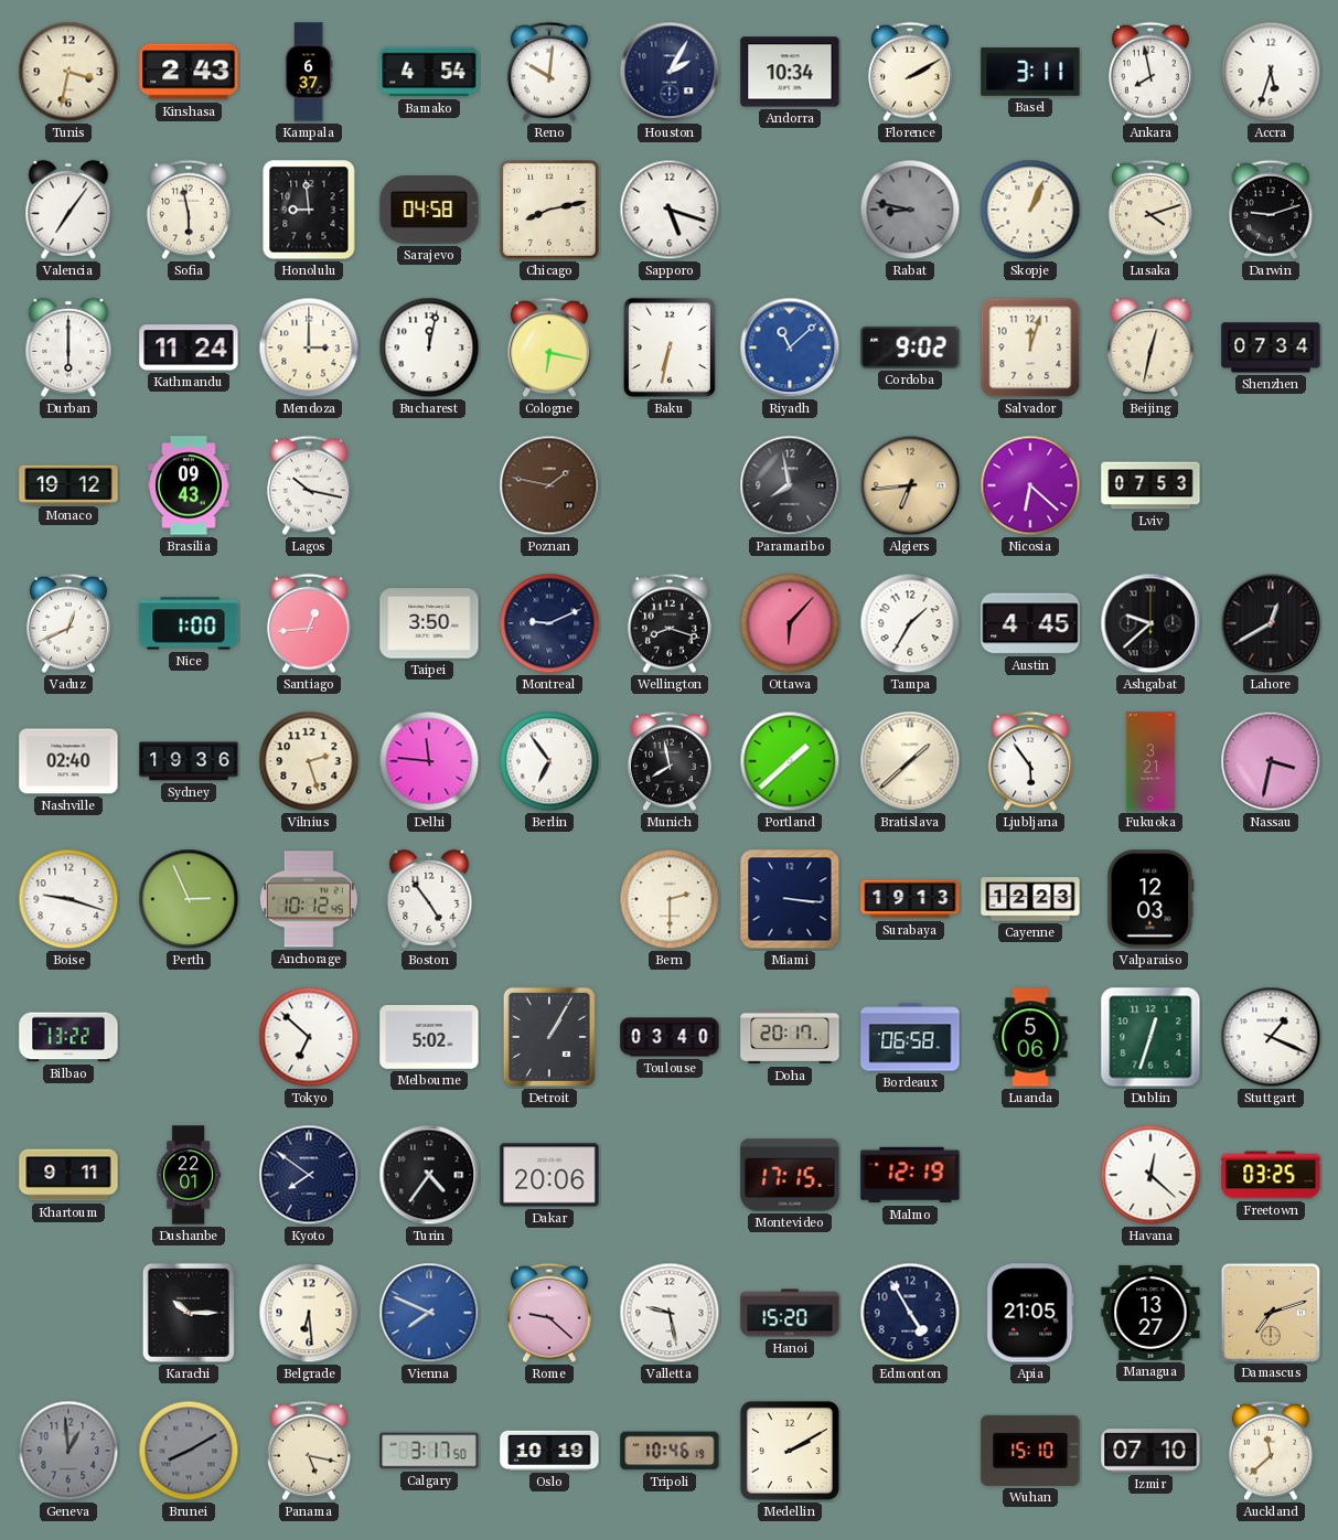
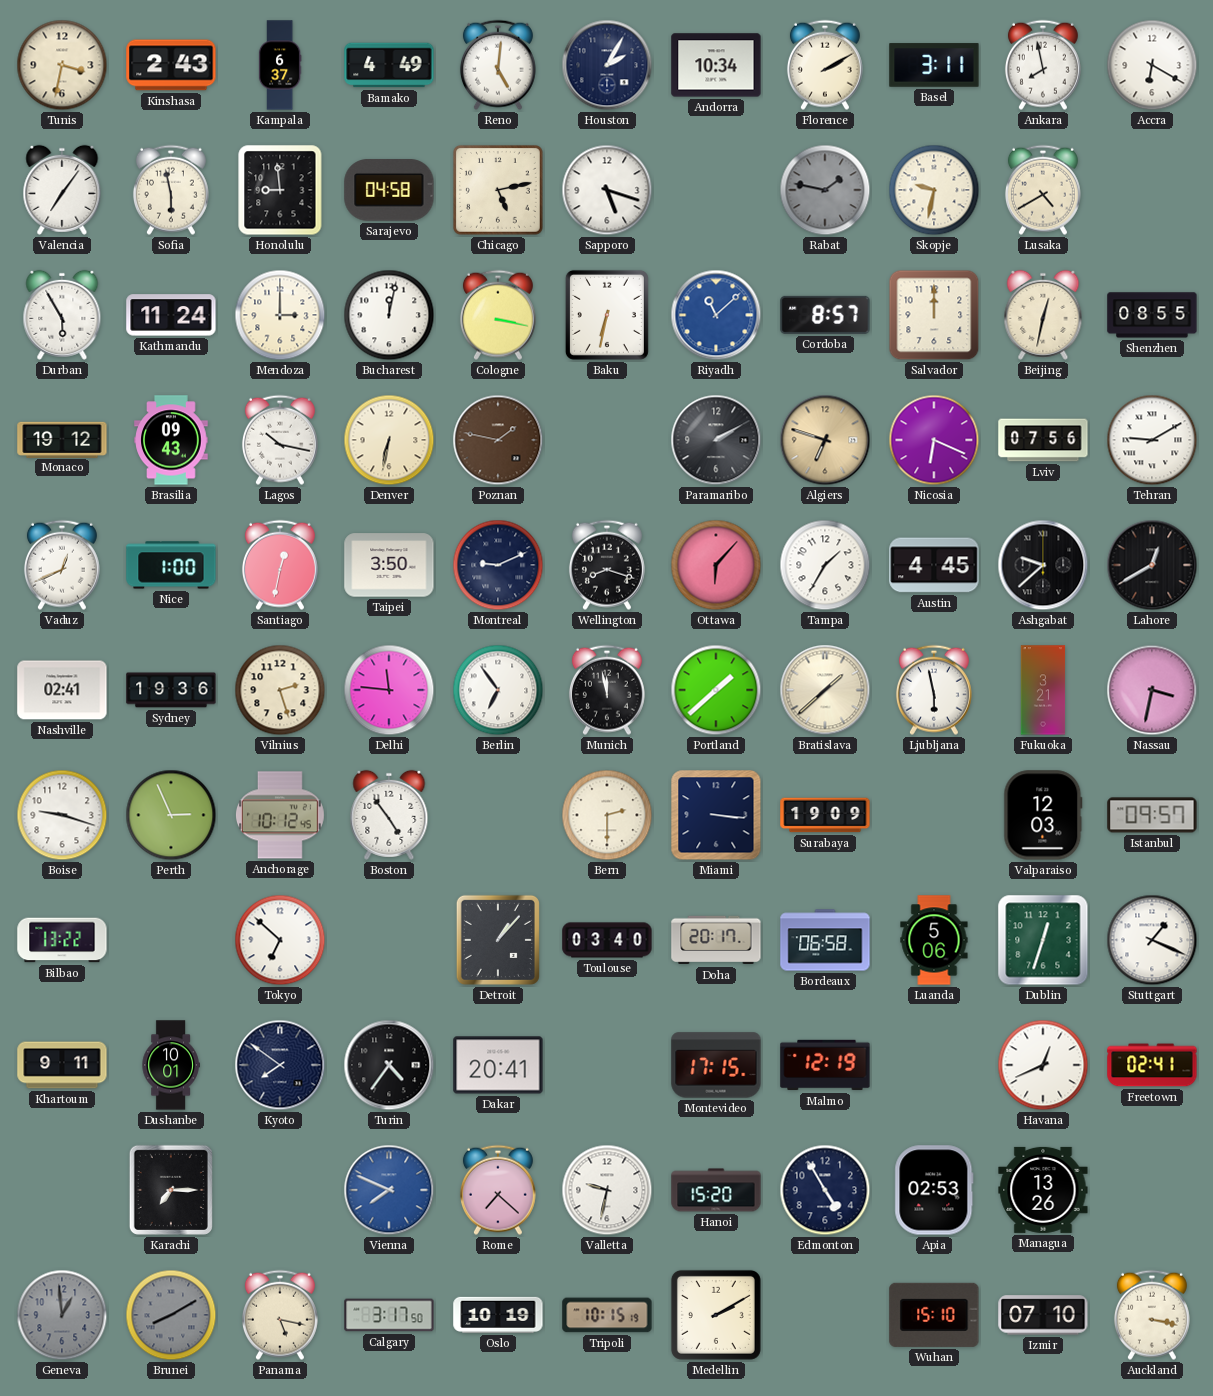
Bamako: 4:54 -> 4:49 (389, 65)
Reno: 10:01 -> 5:01 (498, 65)
Accra: 5:33 -> 6:20 (1152, 65)
Chicago: 8:13 -> 5:13 (498, 190)
Rabat: 8:47 -> 1:47 (825, 190)
Skopje: 1:04 -> 9:32 (934, 190)
Lusaka: 4:12 -> 4:40 (1043, 190)
Darwin: 9:12 -> none (1271, 210)
Durban: 6:00 -> 5:55 (62, 315)
Cologne: 6:17 -> 3:17 (498, 315)
Cordoba: 9:02 -> 8:57 (825, 315)
Salvador: 12:03 -> 12:00 (934, 315)
Shenzhen: 07:34 -> 08:55 (1152, 315)
Denver: none -> 6:32 (389, 440)
Paramaribo: 7:58 -> 2:10 (716, 440)
Algiers: 6:44 -> 6:48 (825, 440)
Nicosia: 6:22 -> 6:19 (934, 440)
Lviv: 07:53 -> 07:56 (1043, 440)
Tehran: none -> 9:10 (1152, 440)
Santiago: 12:44 -> 12:32 (280, 565)
Nashville: 02:40 -> 02:41 (62, 690)
Munich: 7:58 -> 11:58 (607, 690)
Ljubljana: 5:54 -> 5:58 (934, 690)
Surabaya: 19:13 -> 19:09 (825, 815)
Cayenne: 12:23 -> none (1030, 899)
Istanbul: none -> 09:57 (1152, 815)
Melbourne: 5:02 -> none (429, 1037)
Detroit: 1:05 -> 1:07 (498, 940)
Dushanbe: 22:01 -> 10:01 (171, 1065)
Dakar: 20:06 -> 20:41 (498, 1065)
Havana: 12:22 -> 12:41 (1043, 1065)
Freetown: 03:25 -> 02:41 (1152, 1065)
Karachi: 10:15 -> 7:15 (171, 1190)
Belgrade: 6:29 -> none (309, 1313)
Rome: 9:22 -> 7:22 (498, 1190)
Valletta: 9:28 -> 9:32 (607, 1190)
Apia: 21:05 -> 02:53 (934, 1190)
Managua: 13:27 -> 13:26 (1043, 1190)
Damascus: 7:12 -> none (1270, 1312)
Tripoli: 10:46 -> 10:15 (607, 1315)
Auckland: 11:38 -> 3:17 (1152, 1315)
